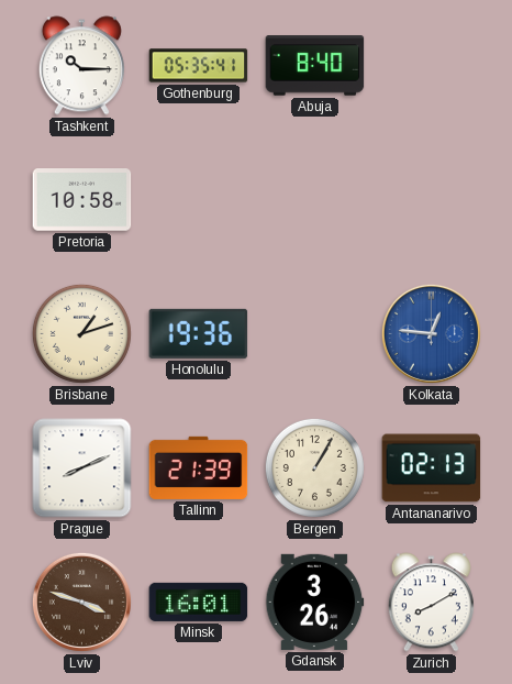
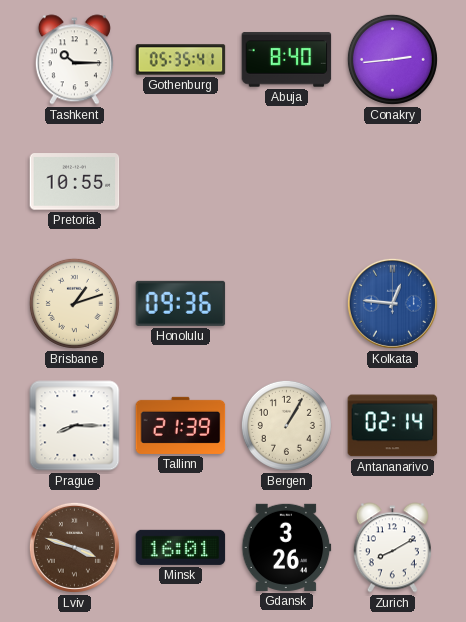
Conakry: none -> 2:44 (392, 59)
Pretoria: 10:58 -> 10:55 (75, 182)
Honolulu: 19:36 -> 09:36 (181, 303)
Prague: 8:11 -> 8:15 (75, 426)
Antananarivo: 02:13 -> 02:14 (393, 426)
